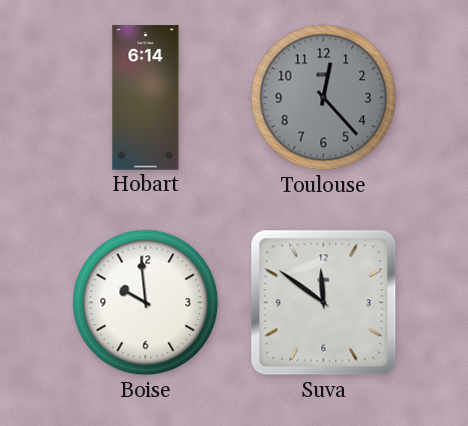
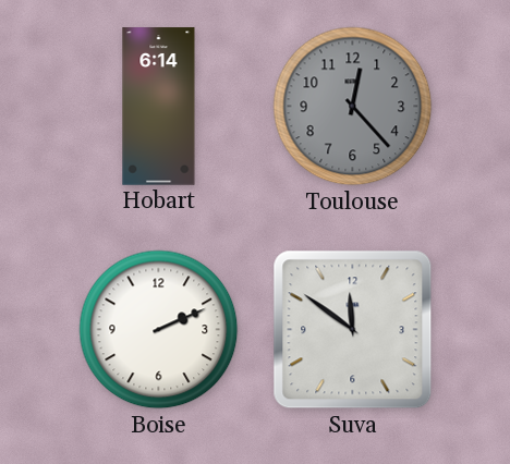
Boise: 9:59 -> 2:11 (159, 330)
